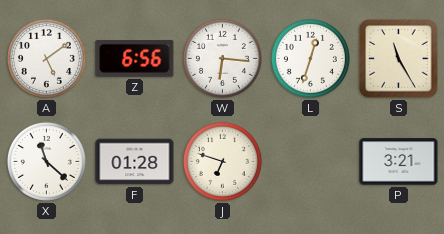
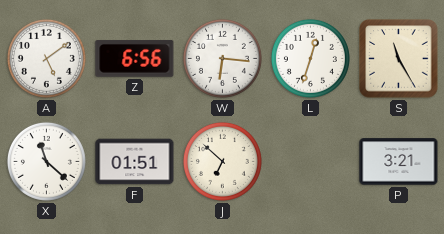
F: 01:28 -> 01:51 (135, 162)
J: 6:48 -> 6:52 (222, 161)
